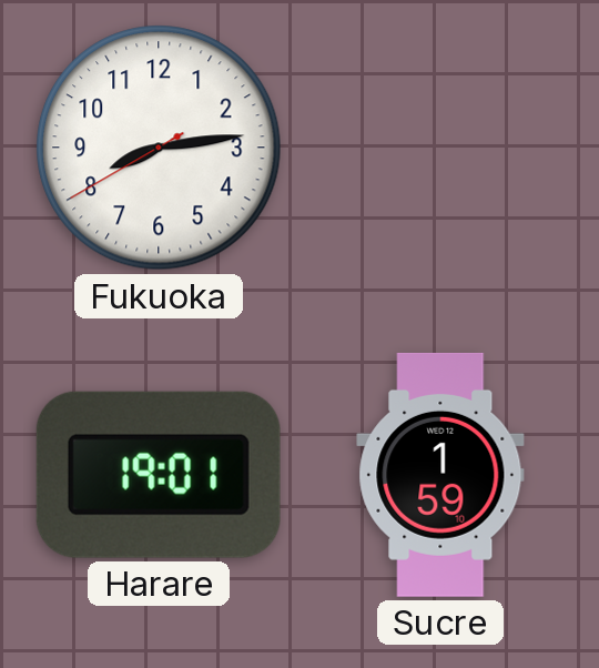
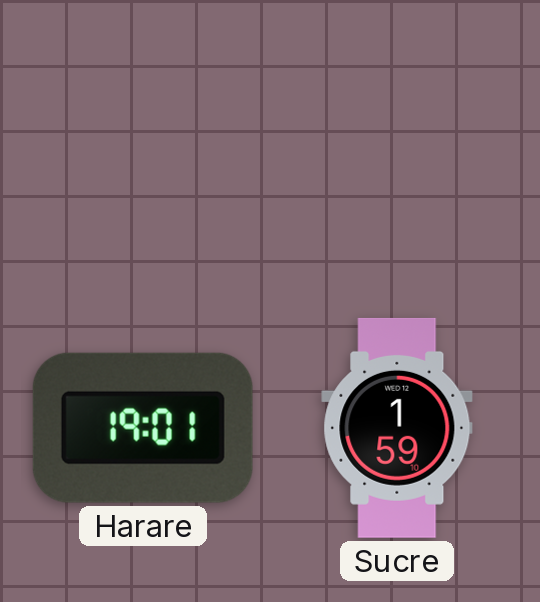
Fukuoka: 8:13 -> none (159, 148)
